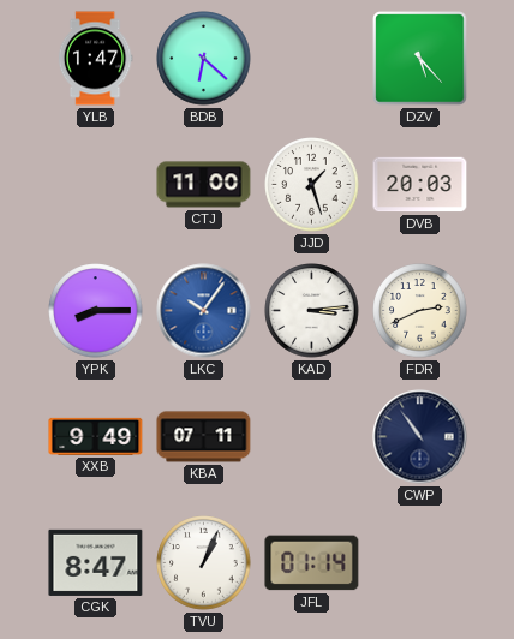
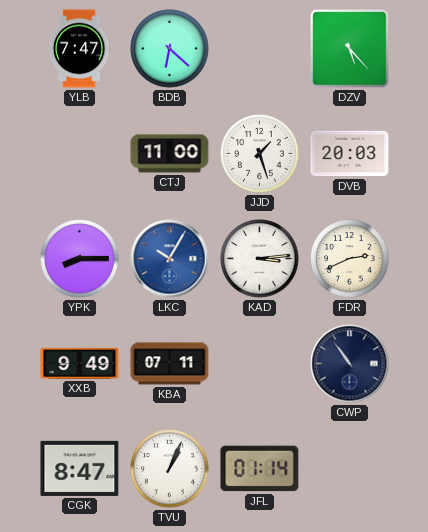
YLB: 1:47 -> 7:47 (79, 49)
LKC: 10:06 -> 10:05 (170, 259)
